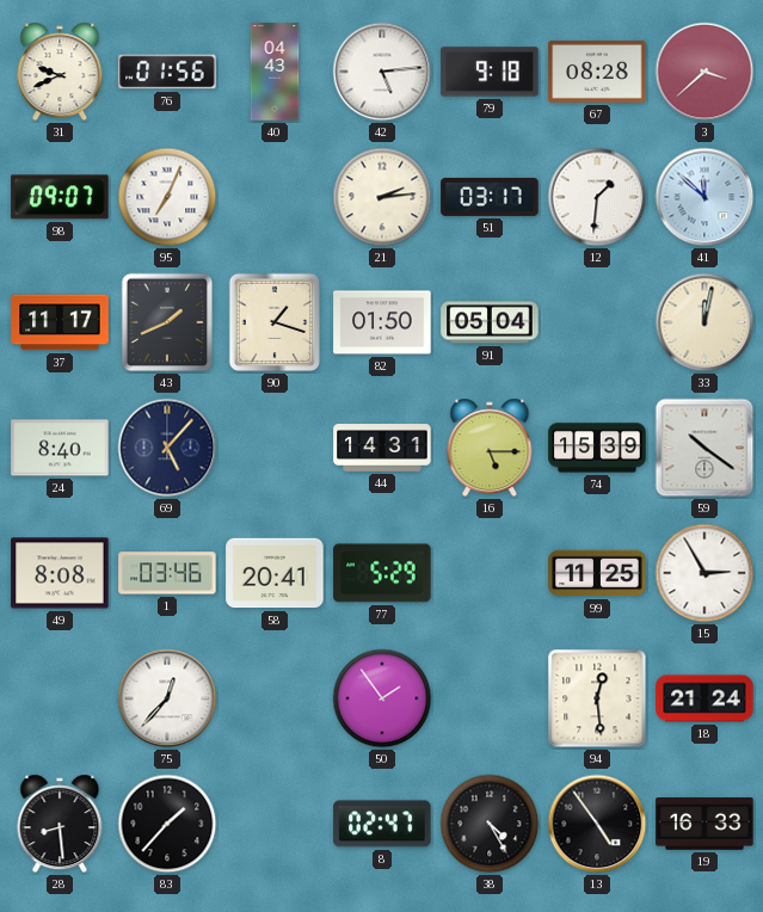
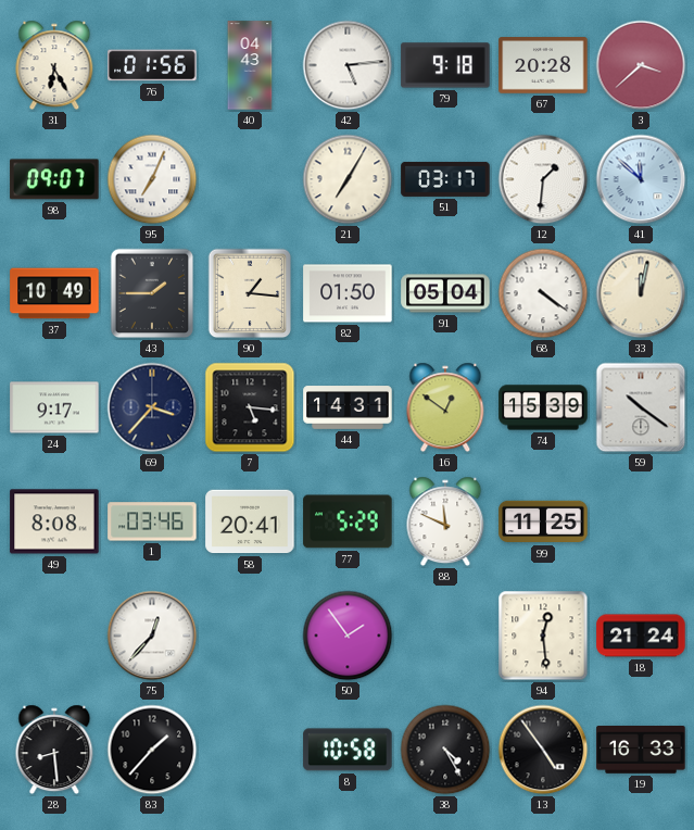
31: 9:41 -> 6:25 (54, 65)
67: 08:28 -> 20:28 (543, 65)
21: 2:14 -> 7:05 (348, 179)
37: 11:17 -> 10:49 (54, 293)
43: 1:41 -> 1:45 (152, 293)
90: 1:18 -> 1:16 (250, 293)
68: none -> 4:21 (543, 293)
24: 8:40 -> 9:17 (54, 407)
69: 5:07 -> 3:37 (152, 407)
7: none -> 5:16 (250, 407)
16: 5:15 -> 12:51 (445, 407)
88: none -> 11:49 (445, 521)
15: 2:55 -> none (704, 573)
8: 02:47 -> 10:58 (348, 750)
